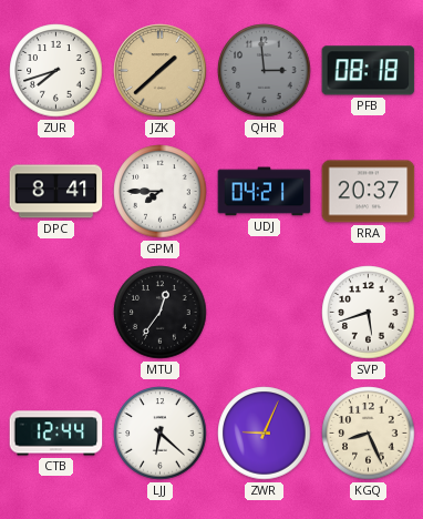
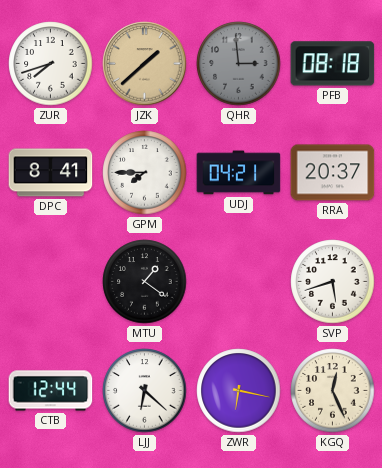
MTU: 12:36 -> 1:21 (145, 282)
ZWR: 9:04 -> 6:17 (239, 391)
KGQ: 8:26 -> 12:26 (333, 391)
